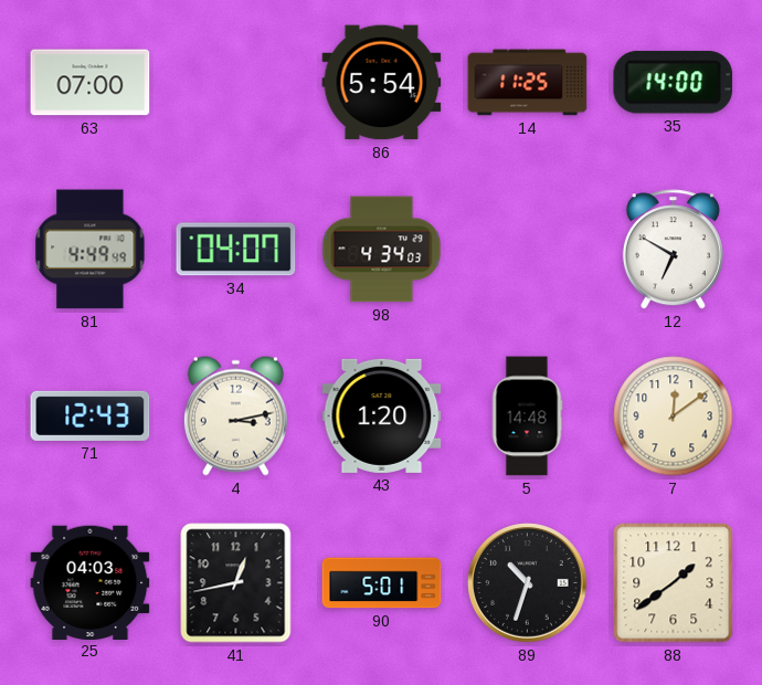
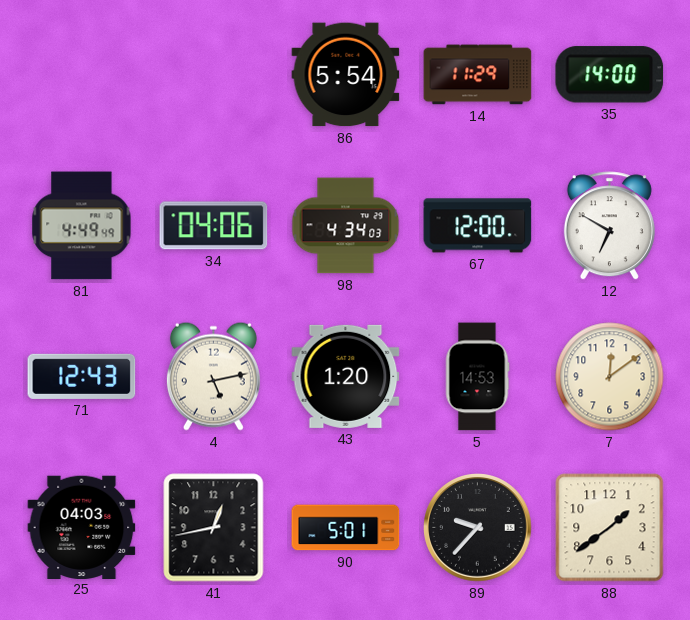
63: 07:00 -> none (91, 83)
14: 11:25 -> 11:29 (478, 75)
34: 04:07 -> 04:06 (214, 226)
67: none -> 12:00 (478, 226)
4: 3:13 -> 5:13 (213, 376)
5: 14:48 -> 14:53 (477, 377)
89: 10:33 -> 9:37 (478, 528)
